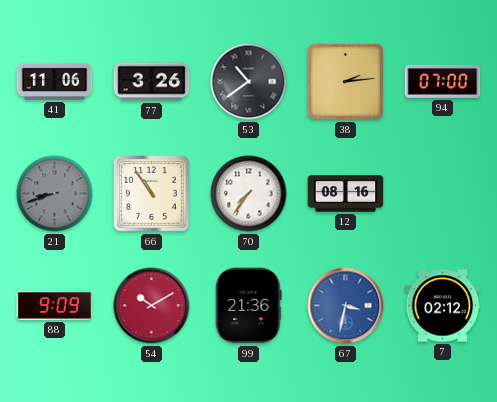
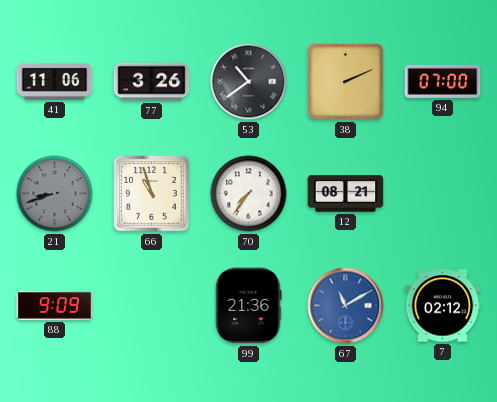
38: 2:14 -> 2:11 (346, 82)
66: 10:54 -> 10:57 (152, 194)
12: 08:16 -> 08:21 (346, 194)
54: 10:10 -> none (152, 306)
67: 3:32 -> 11:10 (346, 306)
